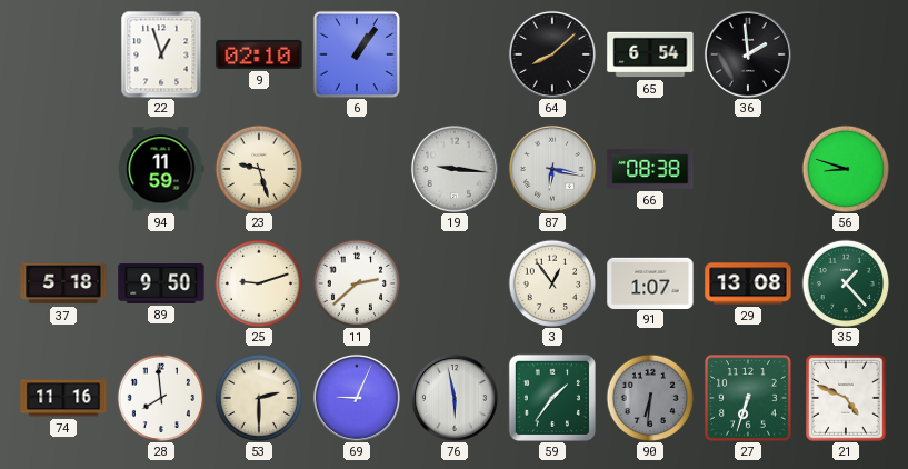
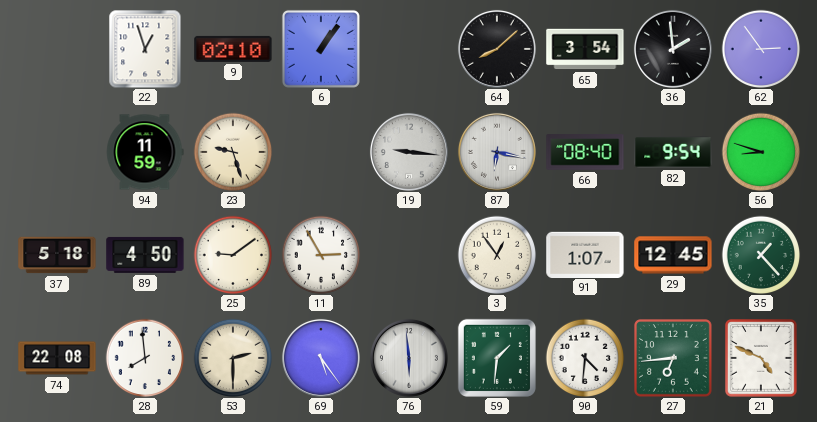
65: 6:54 -> 3:54 (585, 49)
62: none -> 2:54 (761, 49)
66: 08:38 -> 08:40 (585, 152)
82: none -> 9:54 (673, 152)
89: 9:50 -> 4:50 (145, 255)
25: 9:12 -> 9:09 (233, 255)
11: 2:38 -> 2:55 (321, 255)
29: 13:08 -> 12:45 (673, 255)
74: 11:16 -> 22:08 (57, 358)
69: 9:04 -> 5:24 (321, 358)
76: 5:58 -> 5:59 (409, 358)
59: 1:36 -> 1:31 (497, 358)
90: 6:31 -> 4:31 (585, 358)
90 dial: grey -> white (585, 358)
27: 6:33 -> 6:44 (674, 359)
